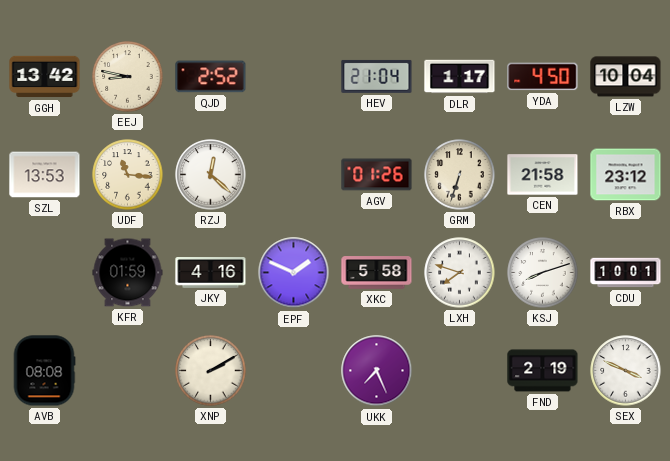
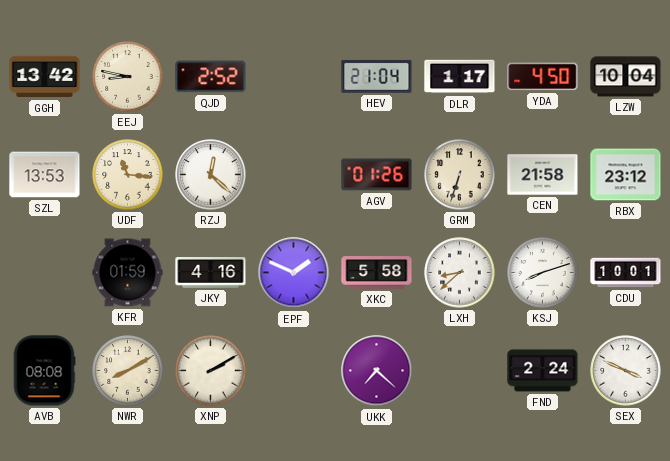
LXH: 7:48 -> 8:38 (460, 273)
NWR: none -> 8:10 (128, 371)
UKK: 7:26 -> 7:22 (377, 371)
FND: 2:19 -> 2:24 (543, 371)
